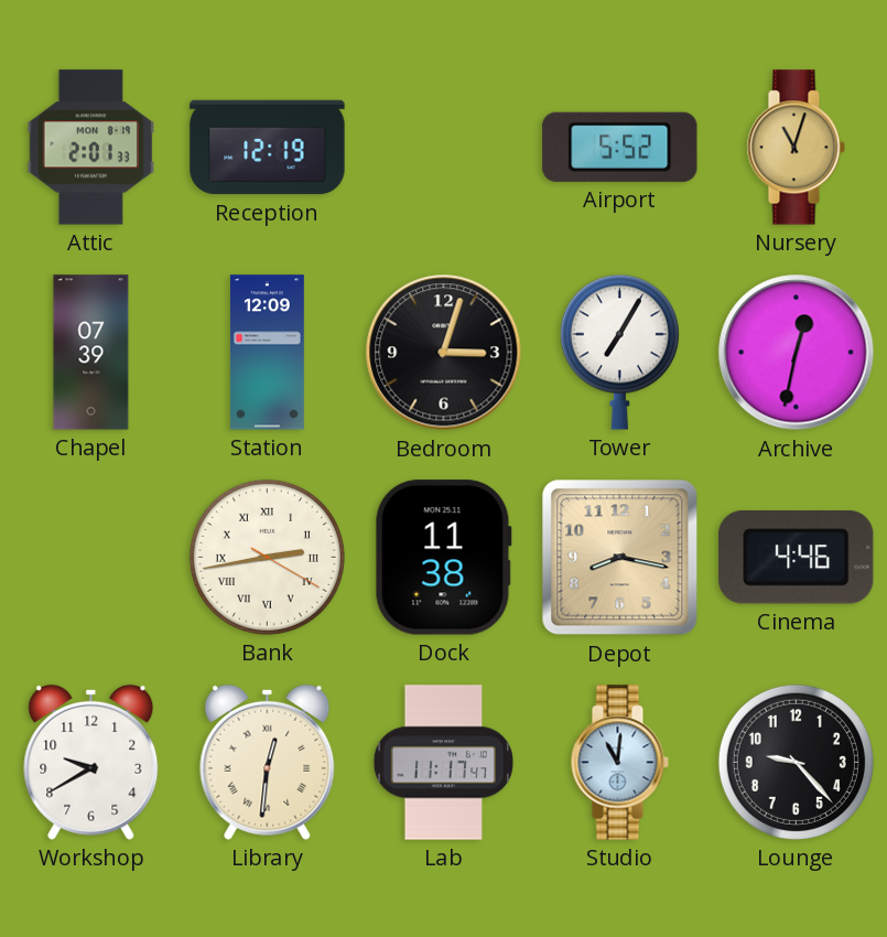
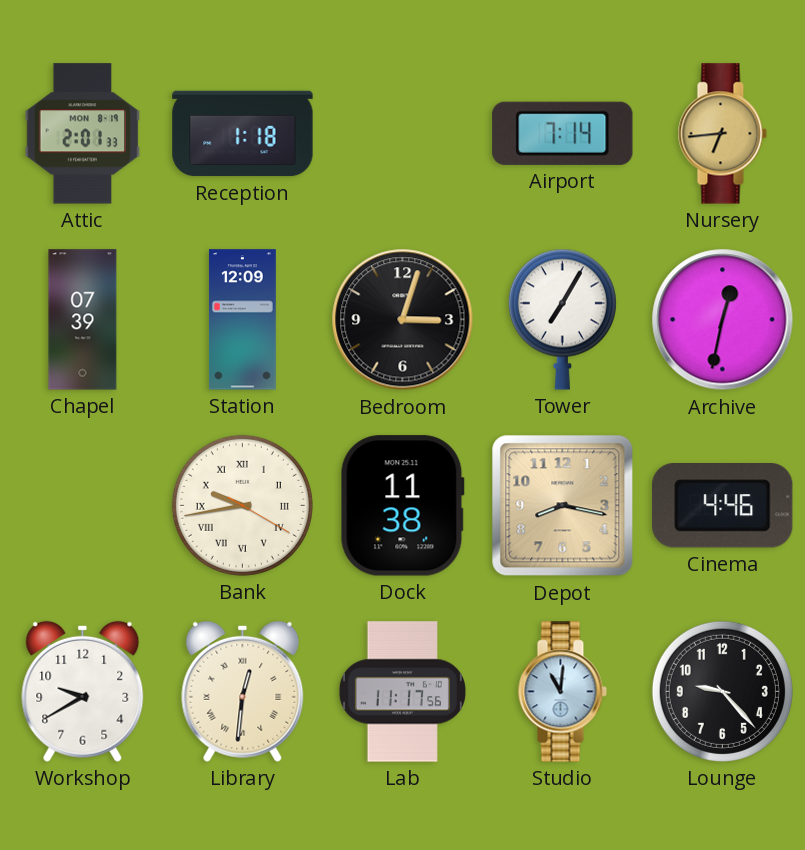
Reception: 12:19 -> 1:18 (243, 134)
Airport: 5:52 -> 7:14 (563, 133)
Nursery: 11:03 -> 6:44 (722, 134)
Bank: 2:43 -> 9:43 (242, 505)
Lab: 11:17:47 -> 11:17:56 (402, 692)
